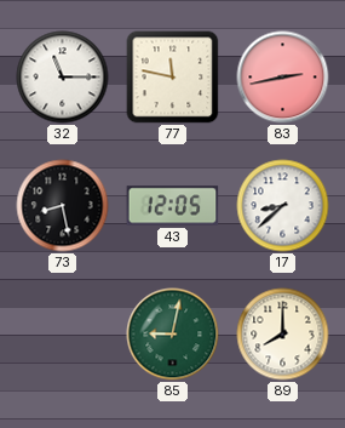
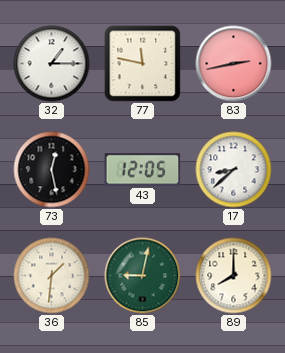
32: 11:15 -> 1:15 (52, 64)
73: 8:28 -> 12:28 (52, 170)
36: none -> 1:31 (52, 276)
